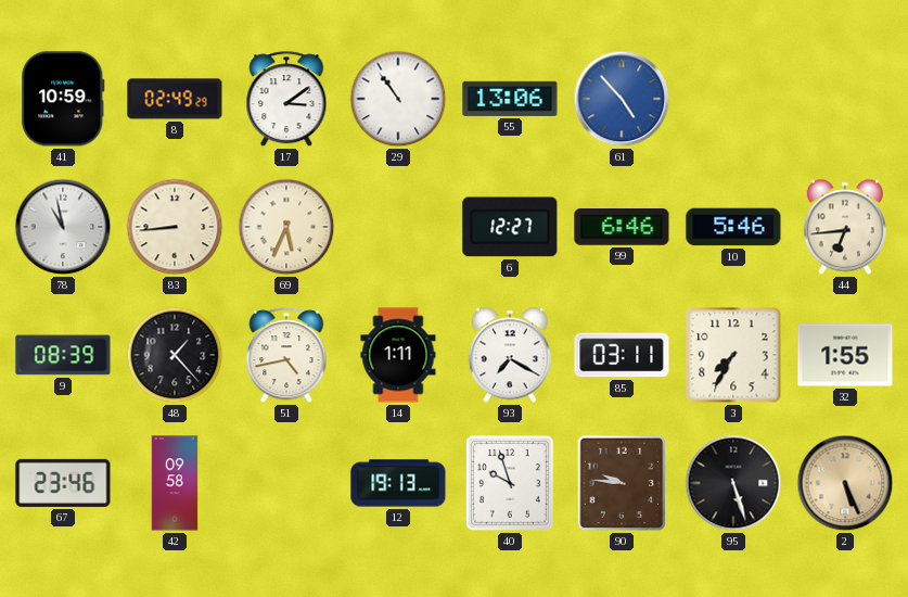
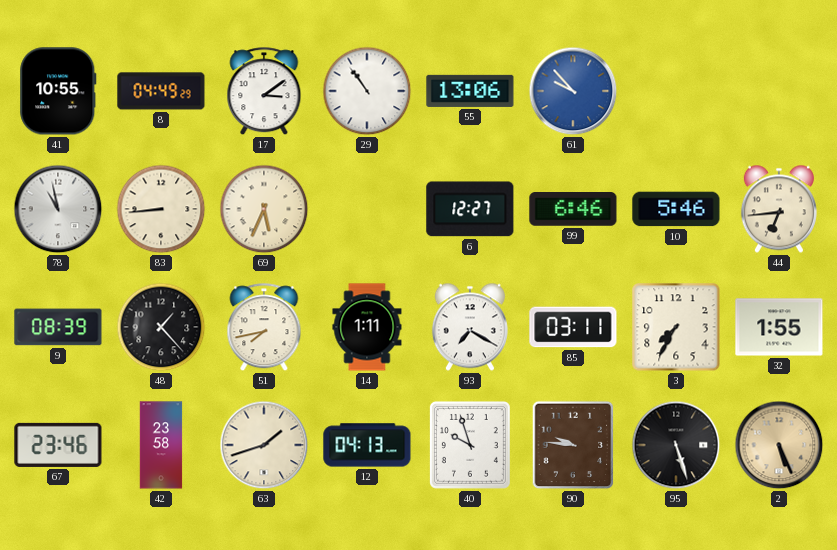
41: 10:59 -> 10:55 (58, 91)
8: 02:49 -> 04:49 (161, 91)
61: 4:53 -> 9:53 (573, 91)
51: 4:43 -> 7:43 (264, 328)
42: 09:58 -> 23:58 (161, 445)
63: none -> 1:42 (264, 445)
12: 19:13 -> 04:13 (367, 445)
